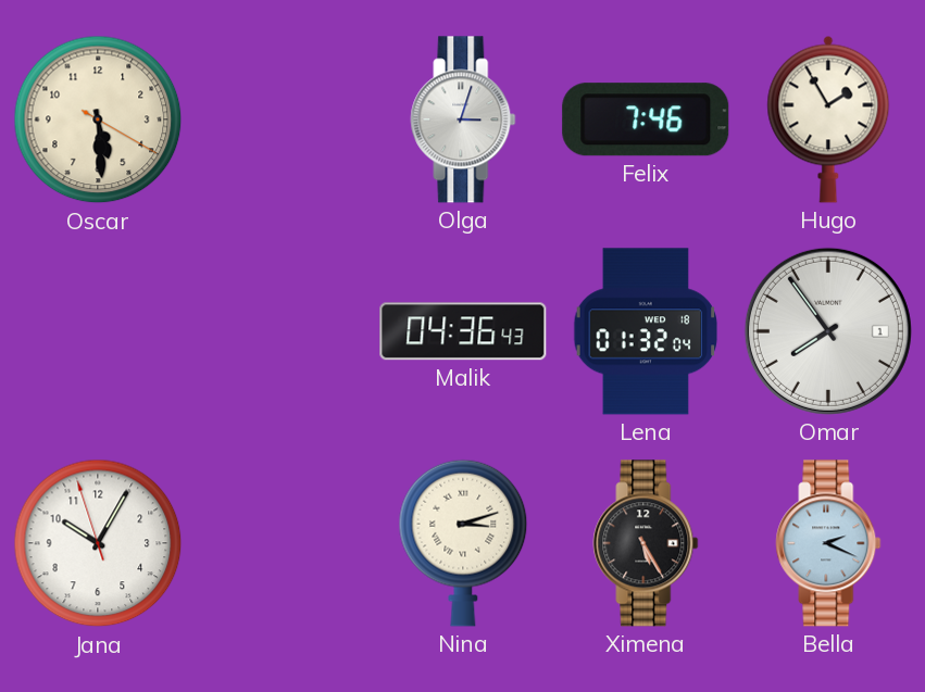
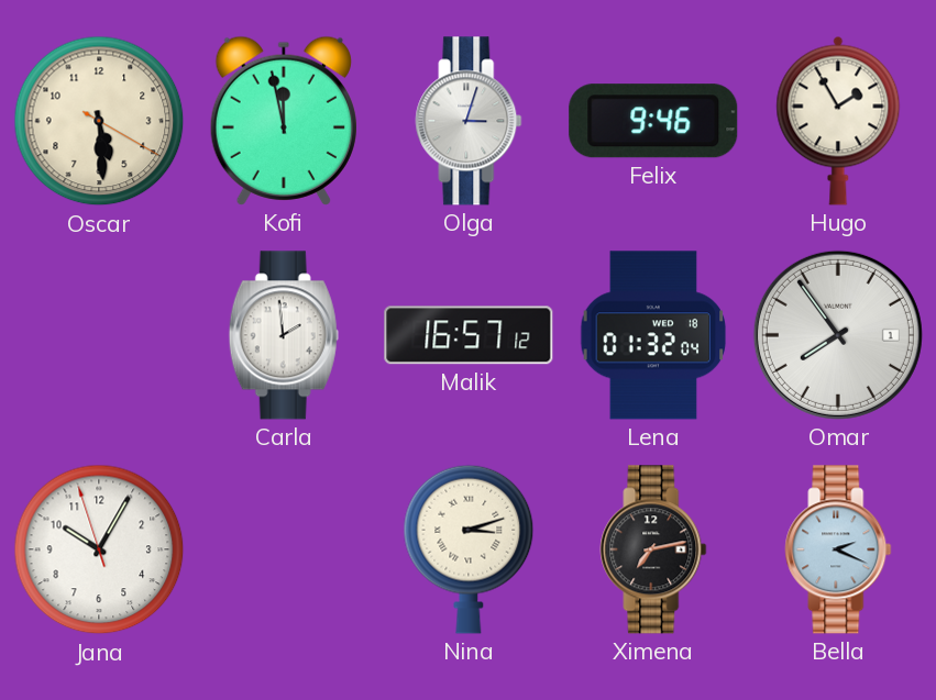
Kofi: none -> 11:58 (284, 121)
Felix: 7:46 -> 9:46 (653, 121)
Carla: none -> 1:59 (284, 335)
Malik: 04:36 -> 16:57 (469, 335)
Ximena: 5:25 -> 7:13 (653, 549)
